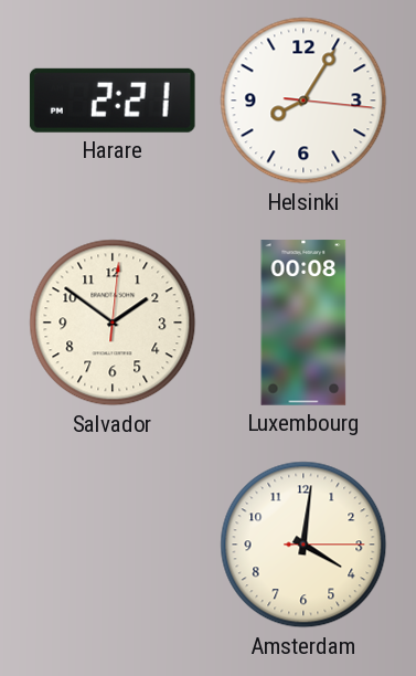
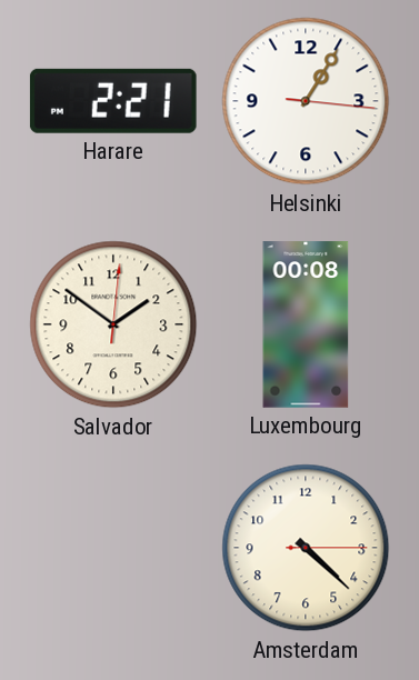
Helsinki: 8:05 -> 1:05 (306, 101)
Amsterdam: 4:01 -> 4:22 (306, 548)
